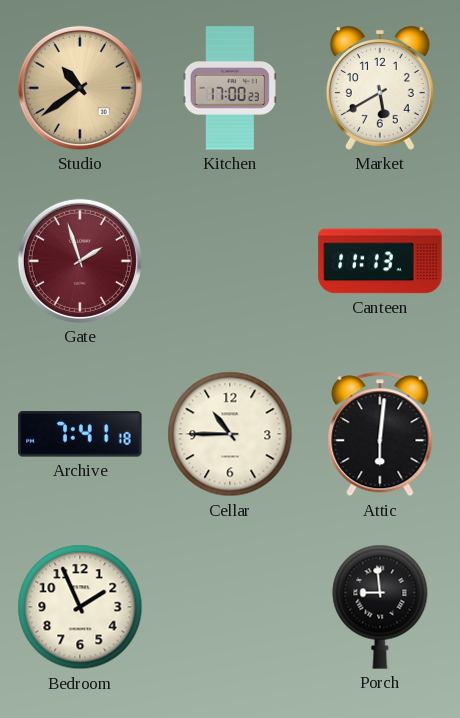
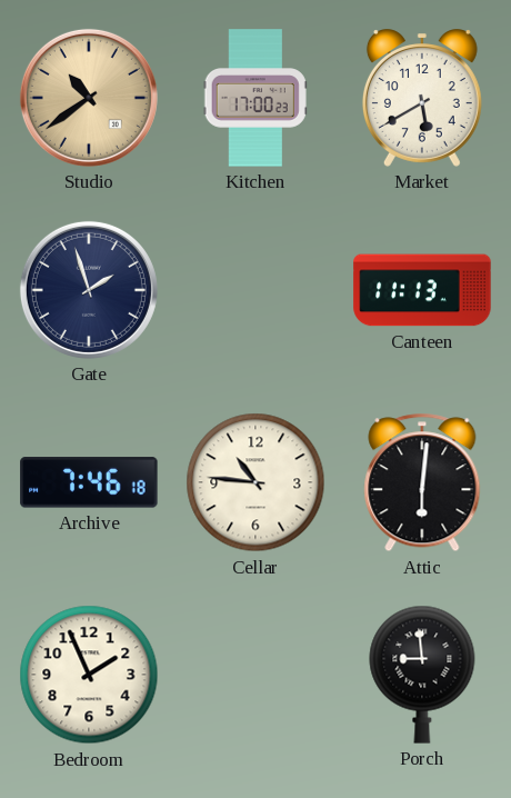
Gate dial: burgundy -> navy (89, 290)
Archive: 7:41 -> 7:46 (89, 482)
Cellar: 10:45 -> 10:46 (255, 482)
